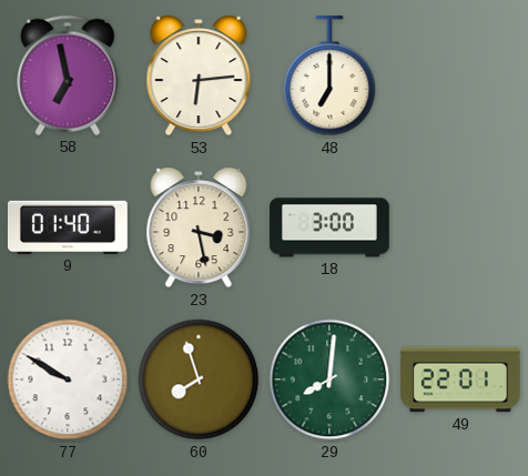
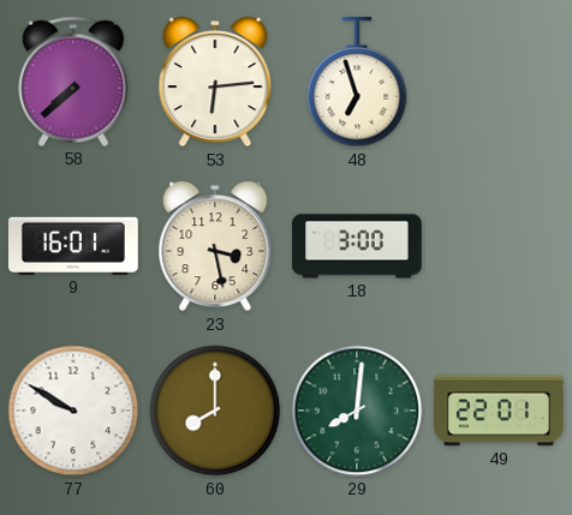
58: 6:58 -> 7:38 (73, 82)
48: 7:00 -> 6:57 (357, 83)
9: 01:40 -> 16:01 (73, 246)
60: 7:57 -> 8:00 (215, 411)
